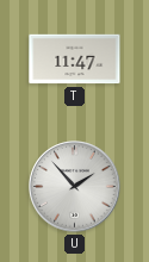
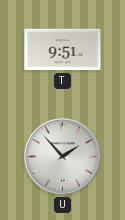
T: 11:47 -> 9:51 (63, 50)
